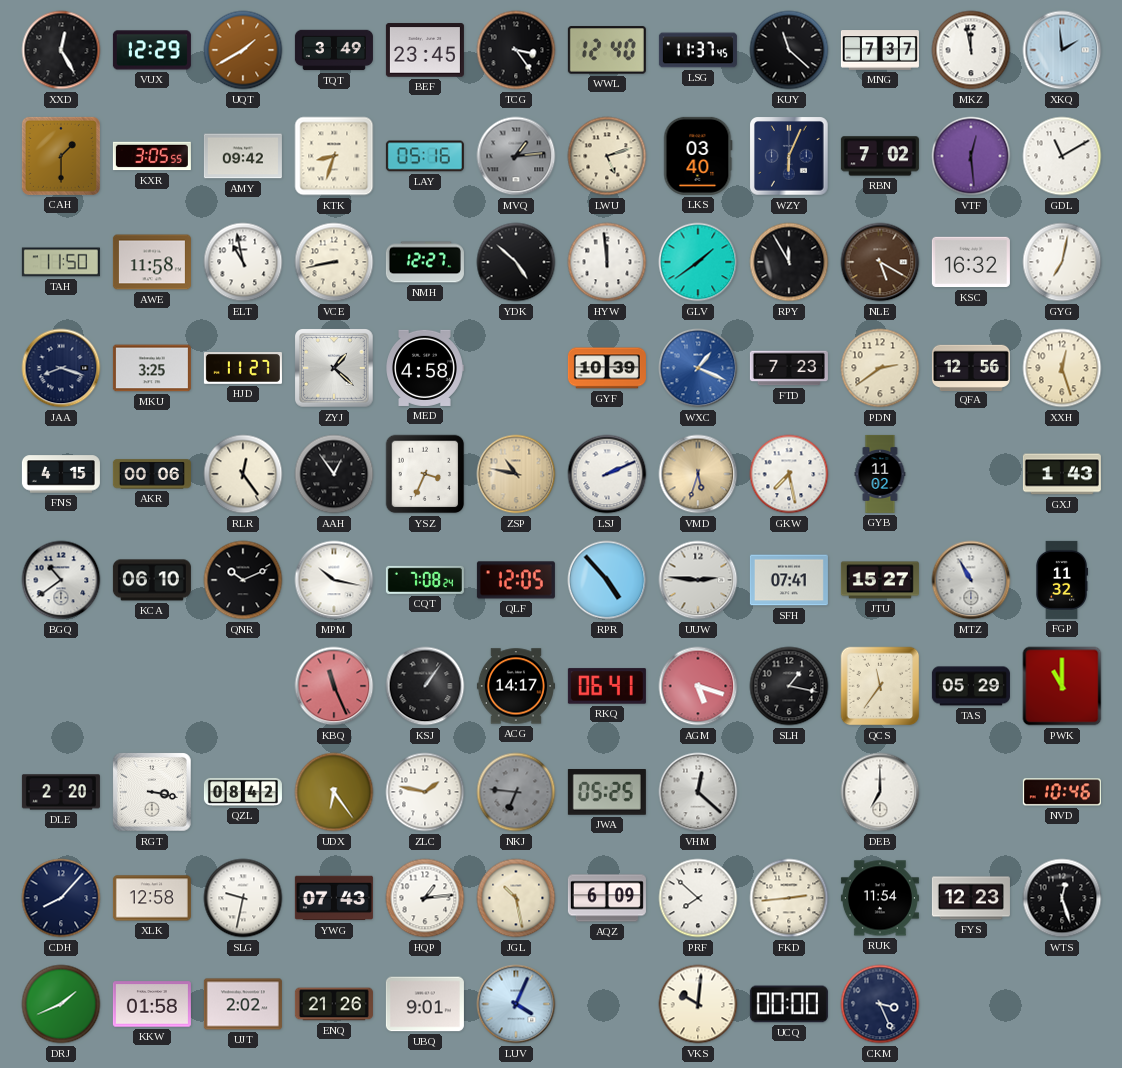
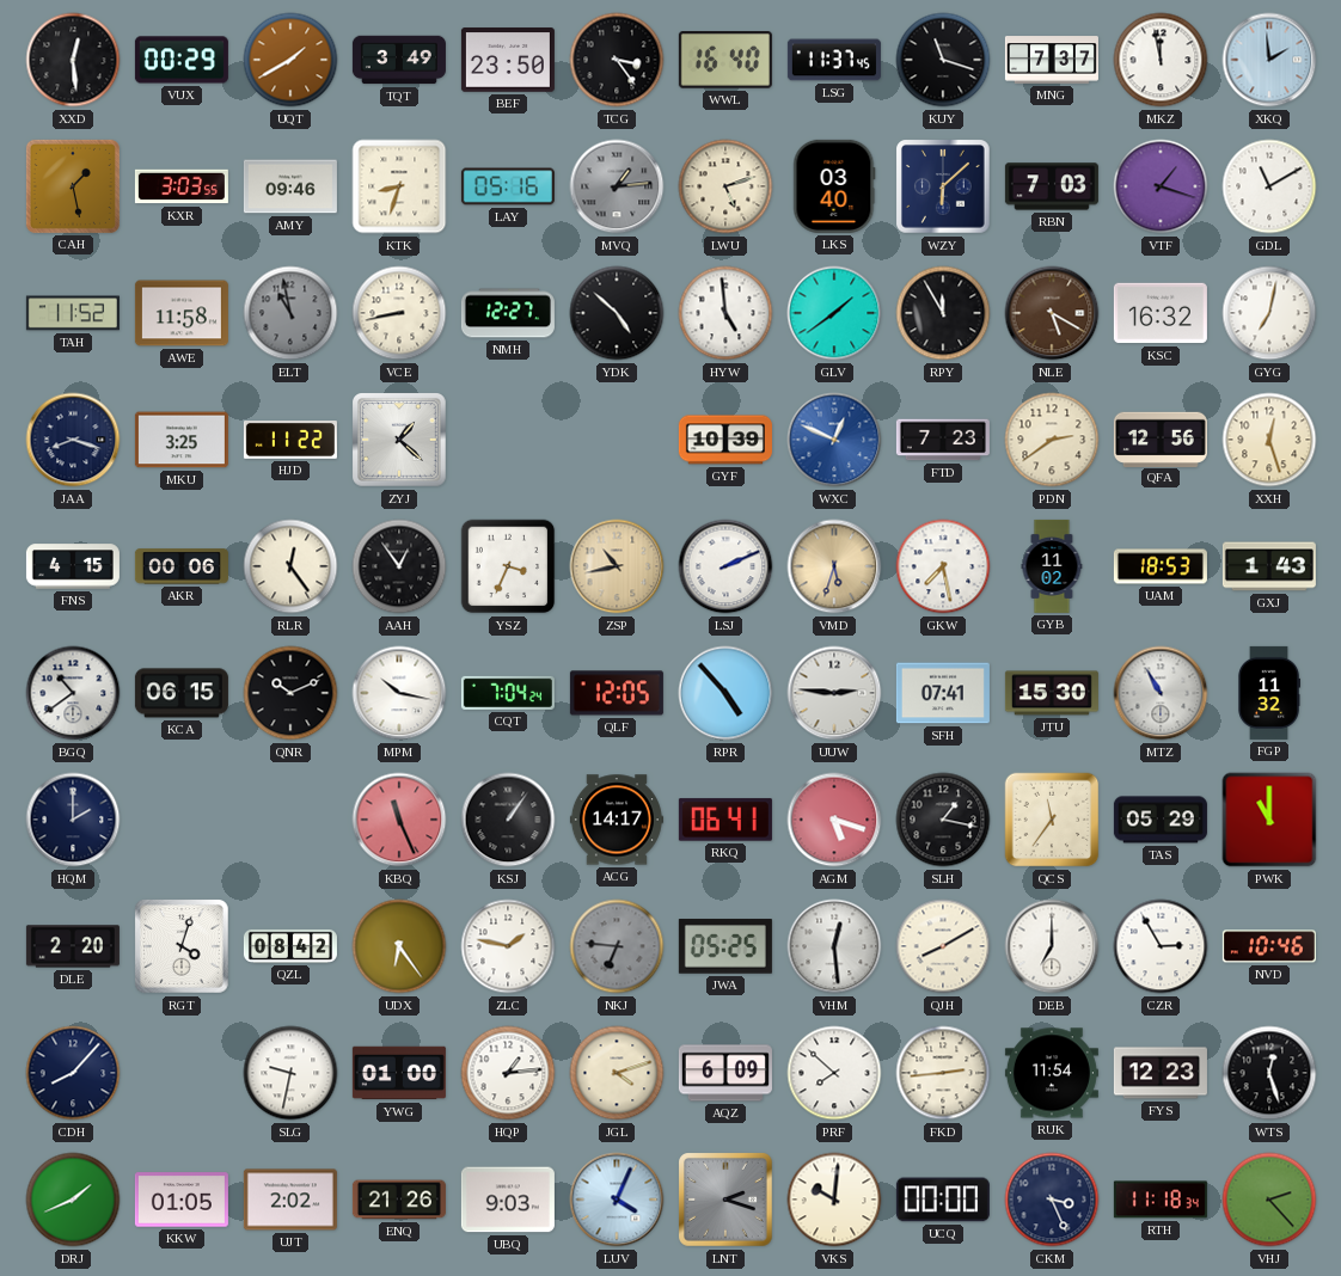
XXD: 12:25 -> 12:29 (73, 60)
VUX: 12:29 -> 00:29 (182, 60)
BEF: 23:45 -> 23:50 (508, 60)
WWL: 12:40 -> 16:40 (725, 60)
KUY: 11:22 -> 11:18 (943, 60)
CAH: 1:30 -> 1:28 (73, 186)
KXR: 3:05 -> 3:03 (182, 186)
AMY: 09:42 -> 09:46 (290, 186)
WZY: 6:04 -> 6:08 (943, 186)
RBN: 7:02 -> 7:03 (1052, 186)
VTF: 12:29 -> 1:18 (1161, 186)
TAH: 11:50 -> 11:52 (73, 313)
ELT dial: white -> grey (290, 313)
HYW: 11:59 -> 4:59 (725, 313)
HJD: 11:27 -> 11:22 (290, 441)
MED: 4:58 -> none (425, 368)
WXC: 1:19 -> 12:49 (834, 440)
ZSP: 10:47 -> 10:43 (617, 566)
UAM: none -> 18:53 (1161, 566)
KCA: 06:10 -> 06:15 (182, 693)
CQT: 7:08 -> 7:04 (508, 693)
JTU: 15:27 -> 15:30 (1052, 693)
HQM: none -> 2:00 (73, 820)
RGT: 3:17 -> 4:03 (182, 946)
VHM: 12:22 -> 12:29 (834, 946)
QJH: none -> 8:10 (943, 946)
CZR: none -> 2:55 (1161, 946)
XLK: 12:58 -> none (152, 898)
YWG: 07:43 -> 01:00 (399, 1073)
JGL: 10:28 -> 4:12 (617, 1073)
KKW: 01:58 -> 01:05 (182, 1200)
UBQ: 9:01 -> 9:03 (508, 1200)
LNT: none -> 2:18 (725, 1200)
RTH: none -> 11:18 (1161, 1200)
VHJ: none -> 2:23 (1269, 1200)
